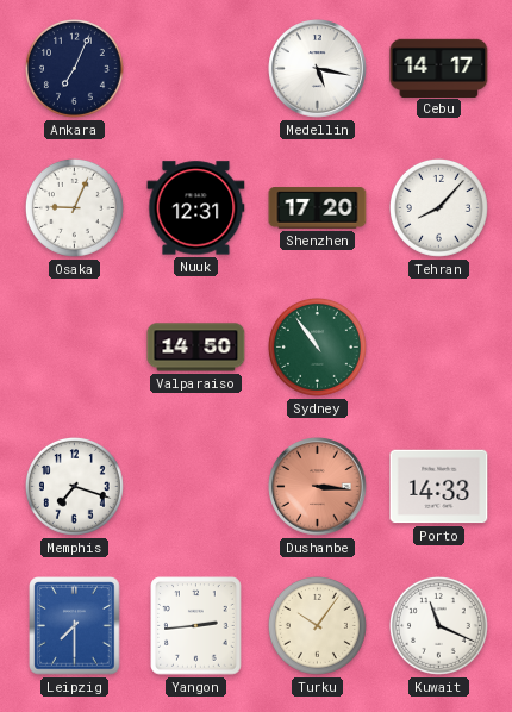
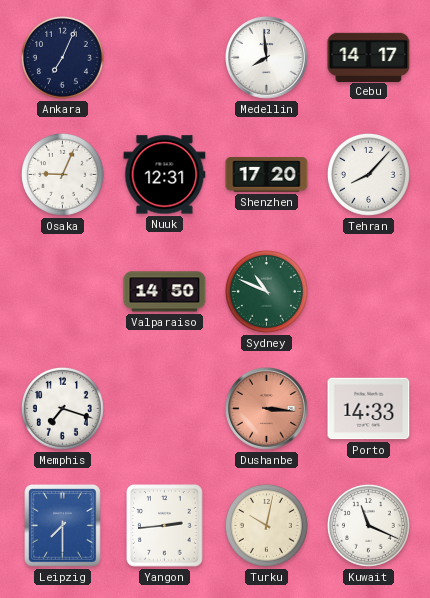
Medellin: 5:17 -> 7:59 (267, 58)
Sydney: 10:54 -> 10:49 (266, 291)
Turku: 10:06 -> 10:02 (266, 525)
